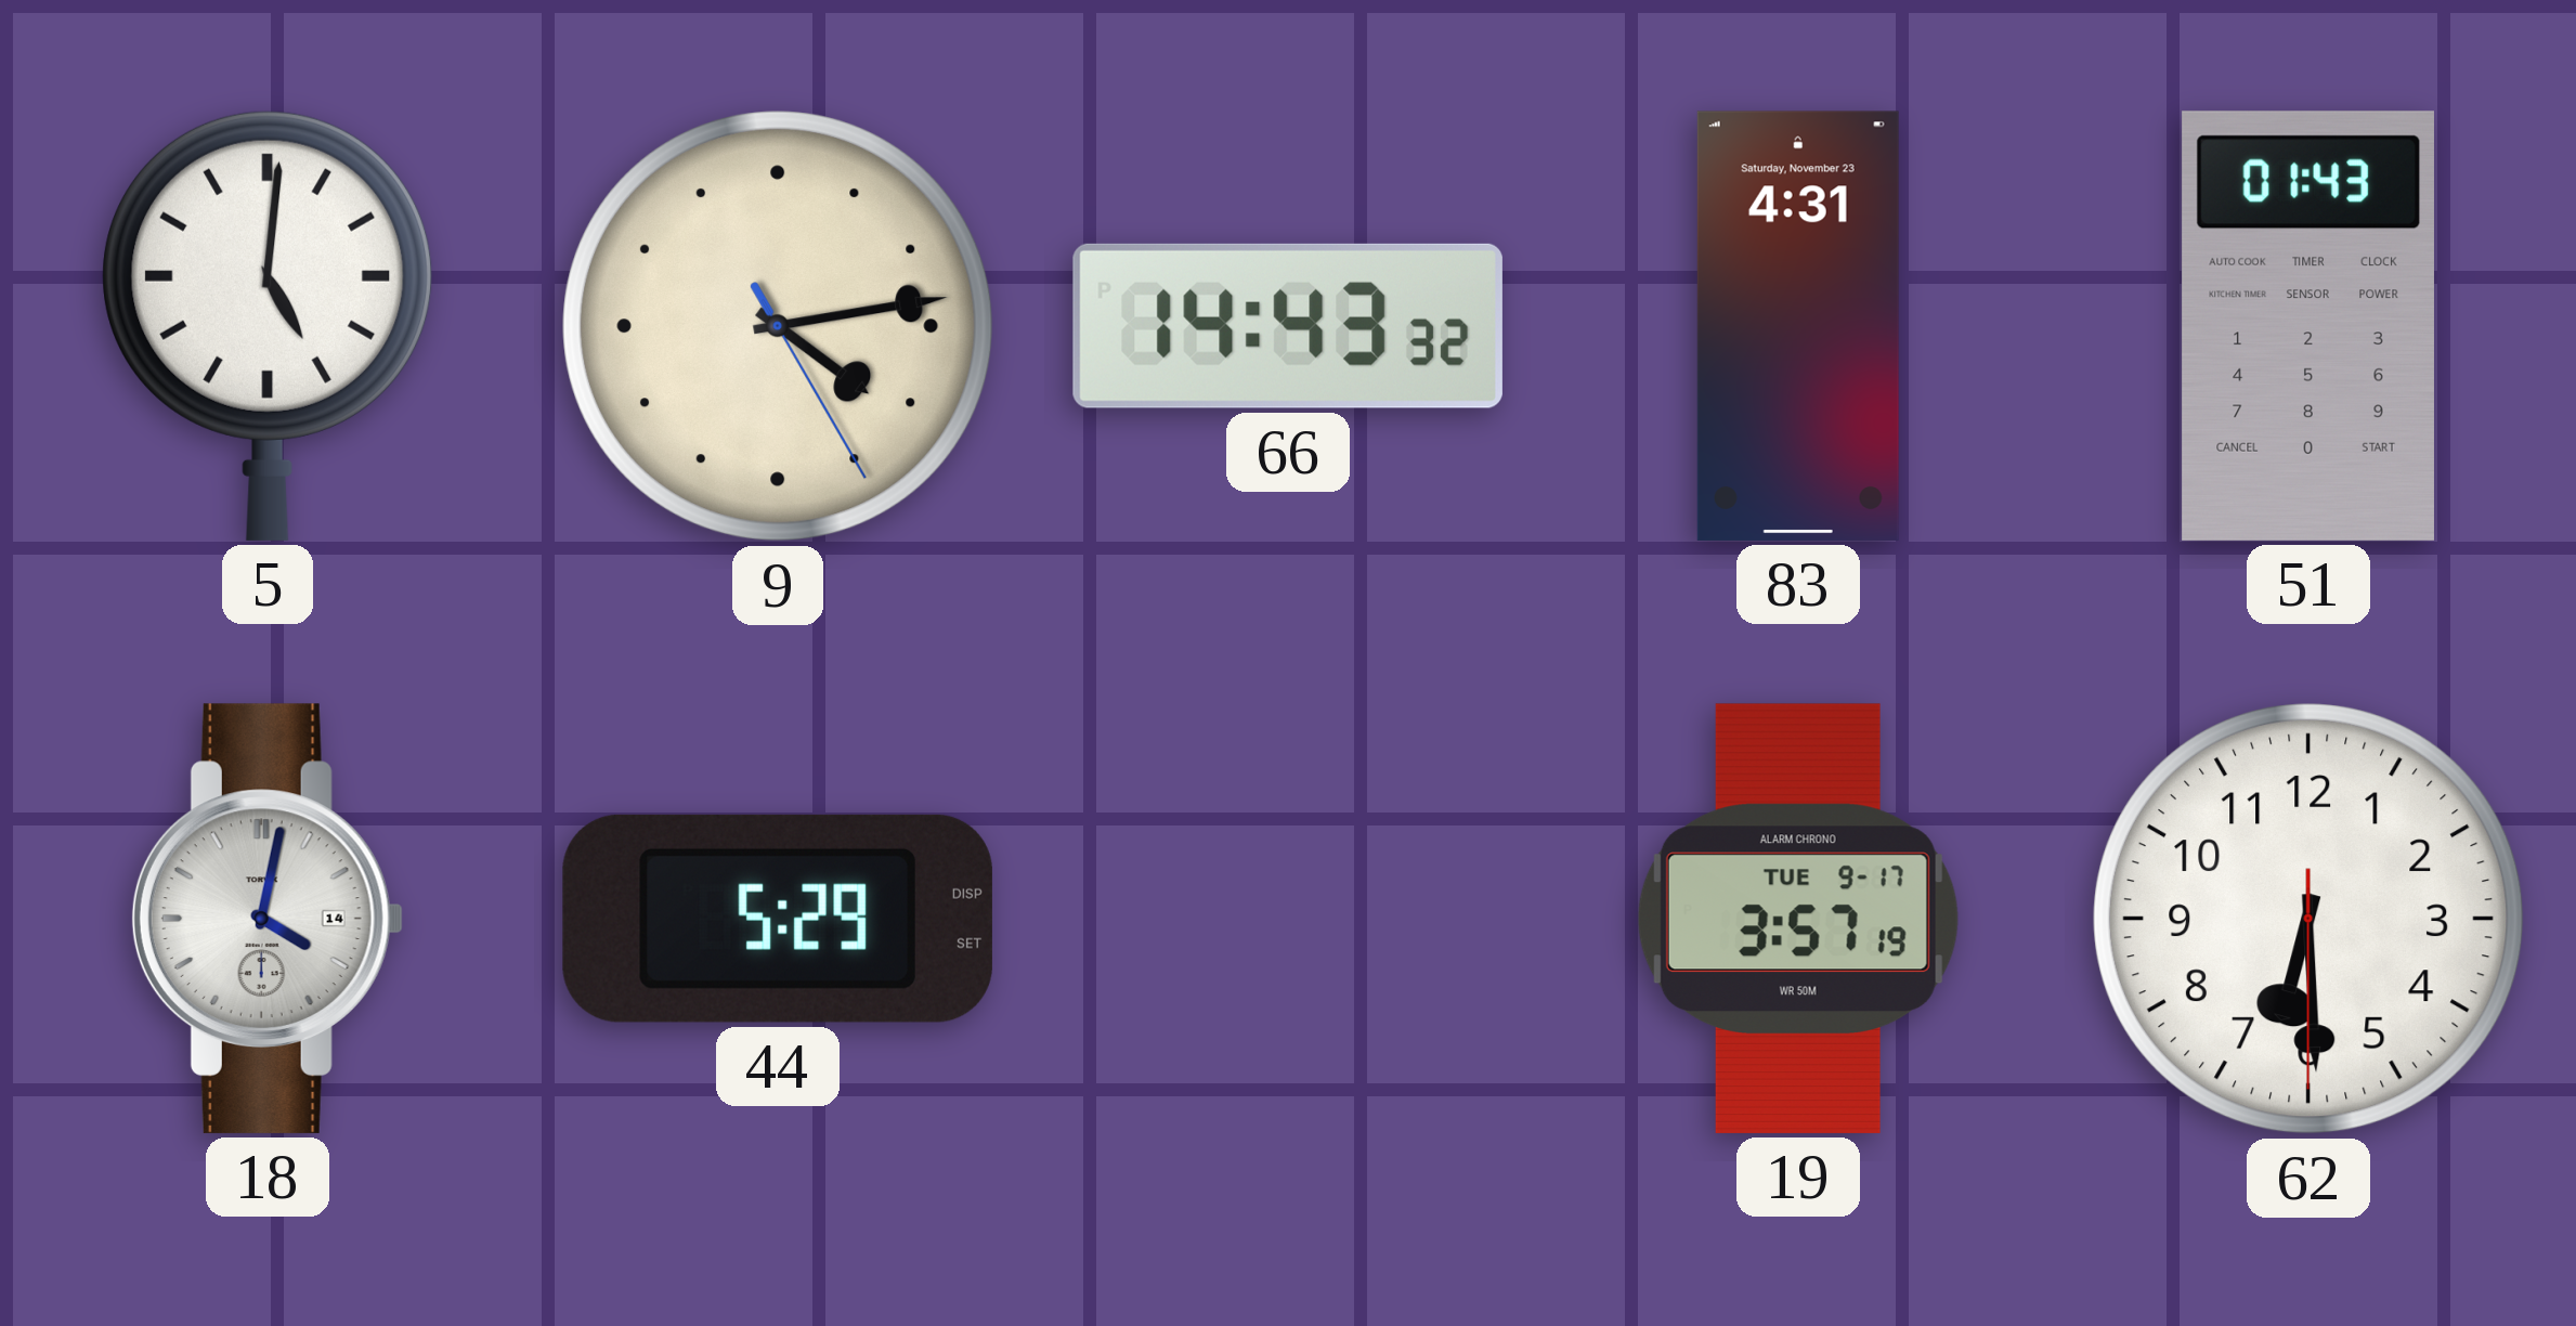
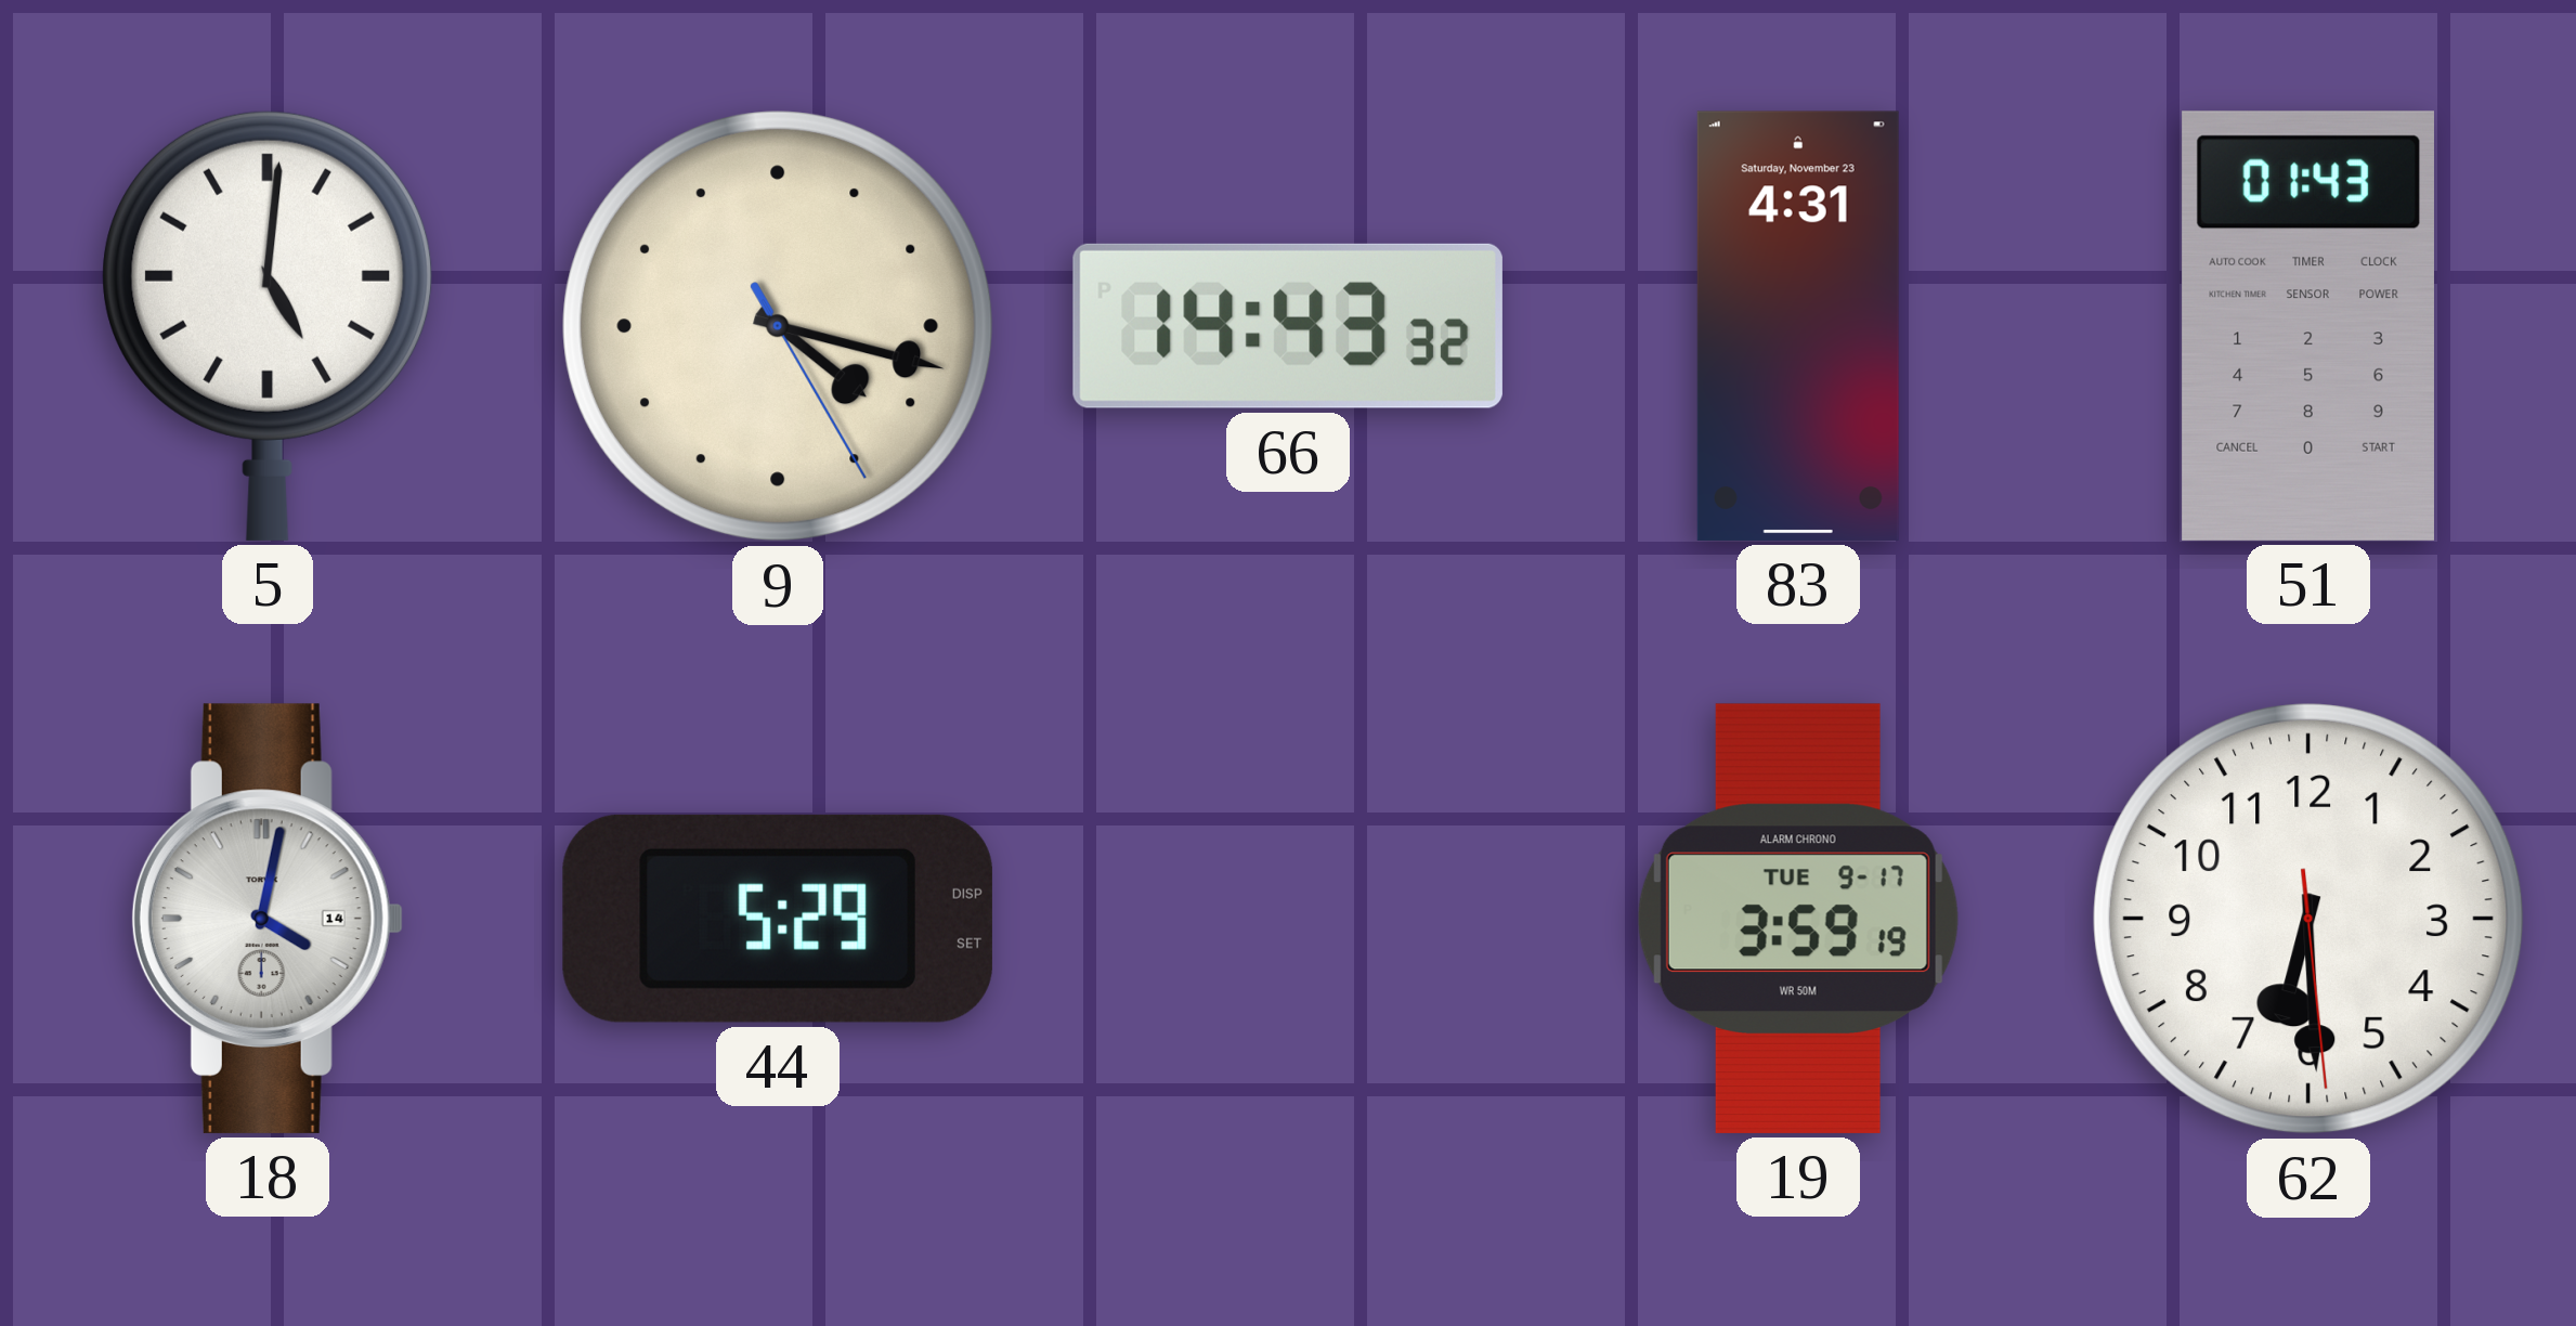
9: 4:13 -> 4:17 (779, 327)
19: 3:57 -> 3:59 (1798, 919)
62: 6:29:30 -> 6:29:29 (2310, 920)
